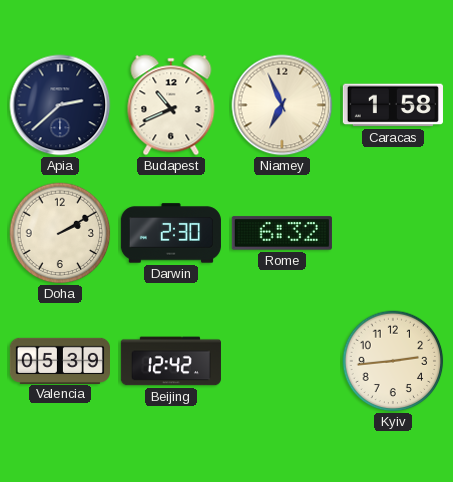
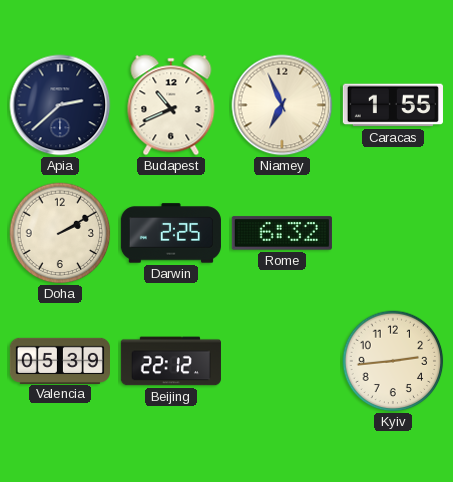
Caracas: 1:58 -> 1:55 (393, 105)
Darwin: 2:30 -> 2:25 (171, 233)
Beijing: 12:42 -> 22:12 (171, 361)
